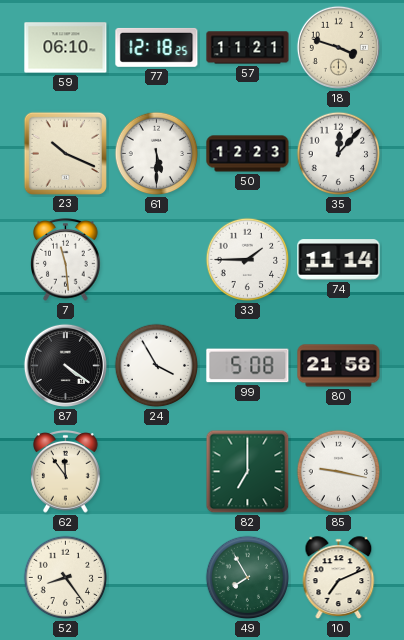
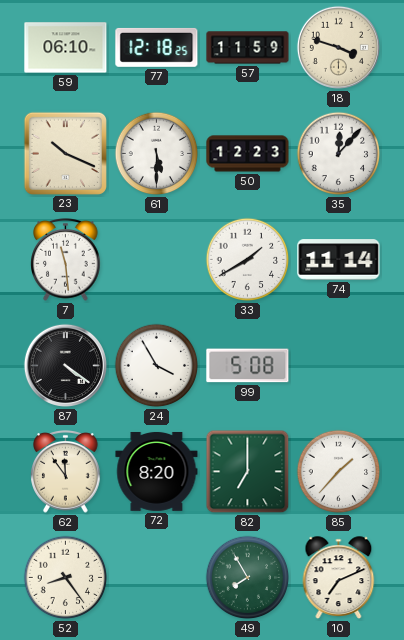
57: 11:21 -> 11:59 (248, 48)
33: 1:45 -> 1:40 (248, 260)
80: 21:58 -> none (339, 366)
72: none -> 8:20 (157, 471)
85: 9:17 -> 1:37 (339, 472)
